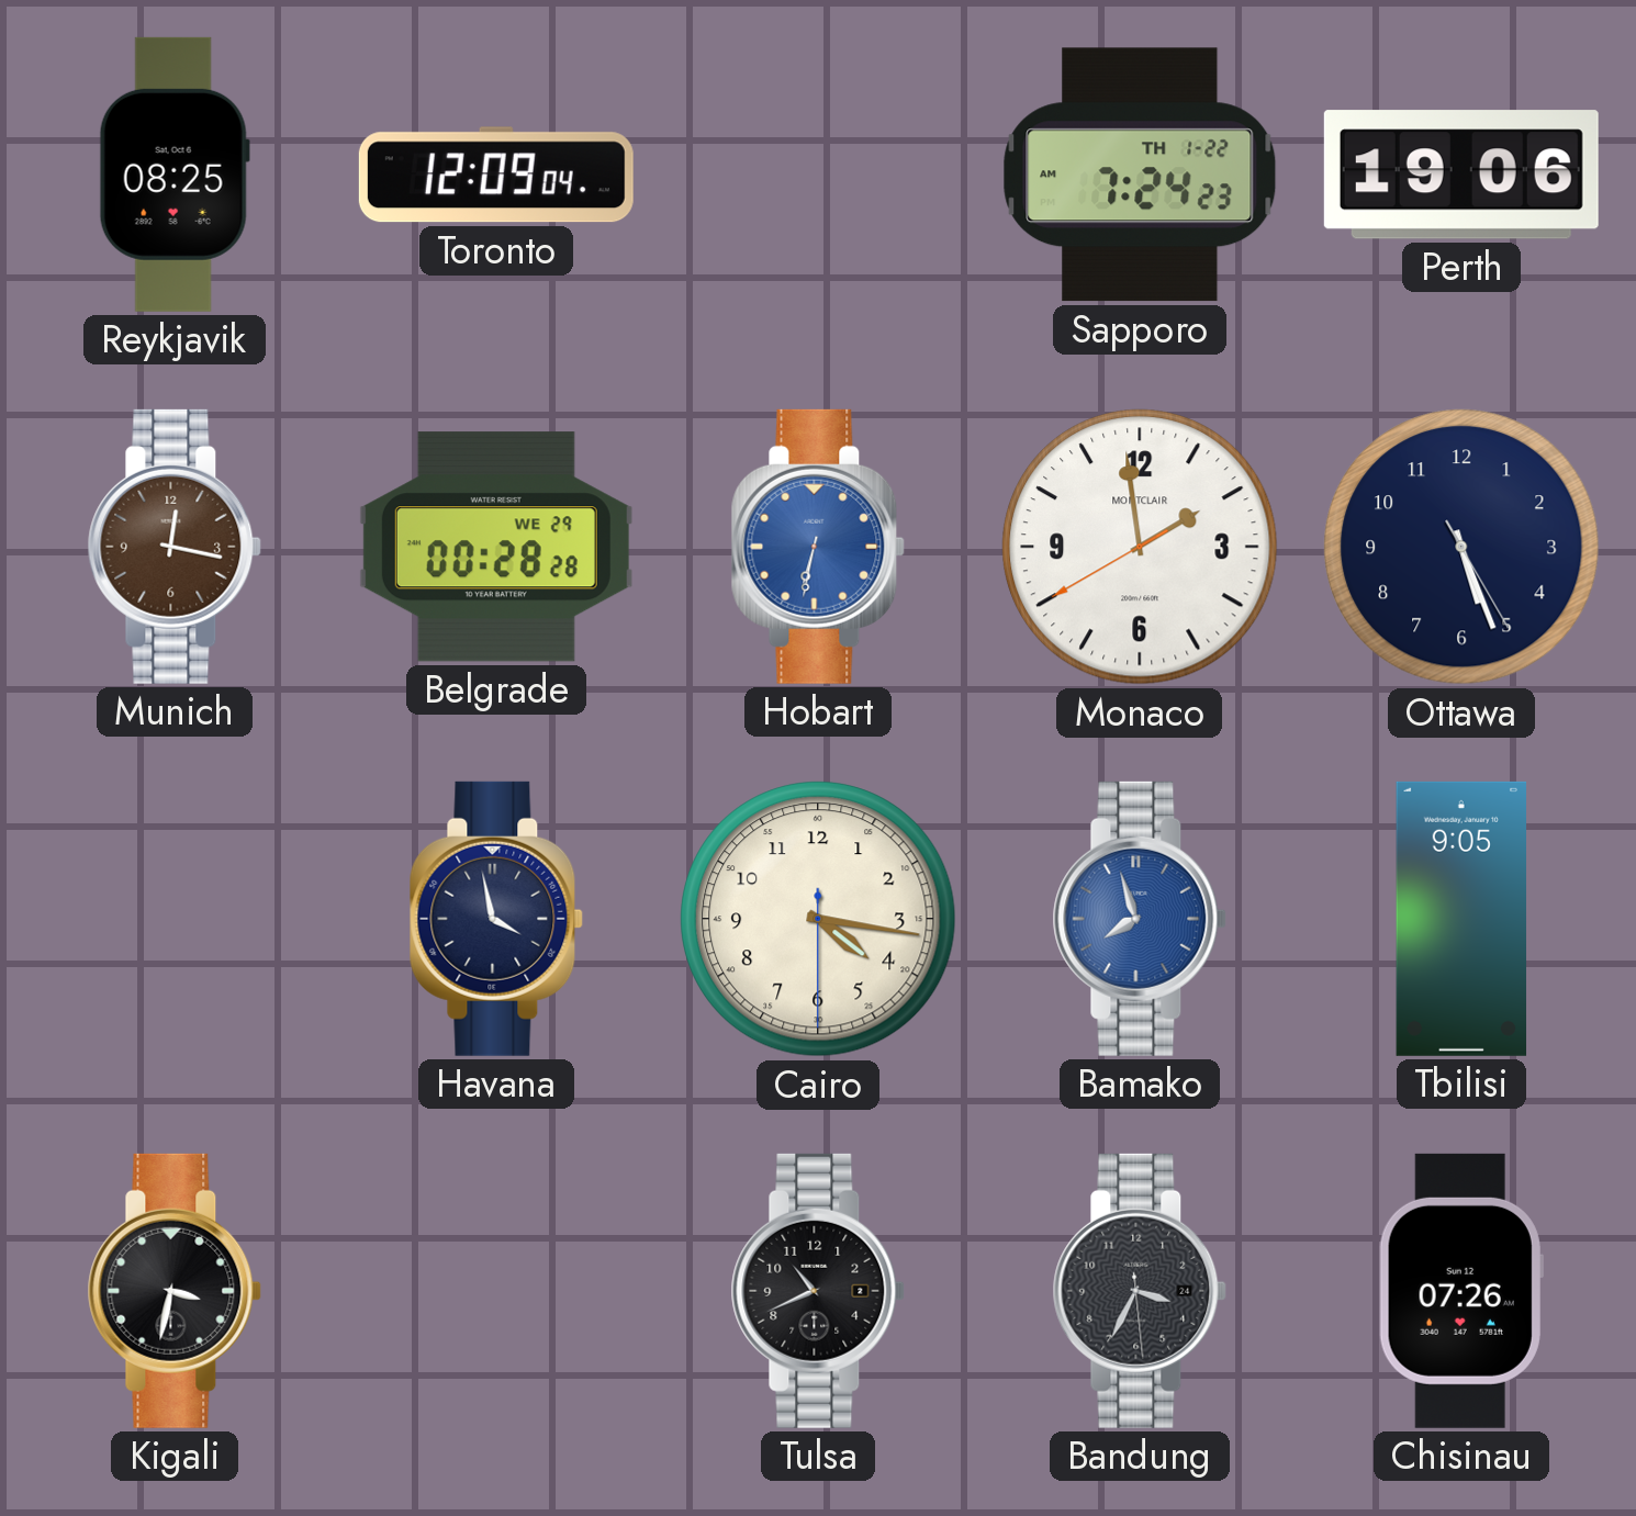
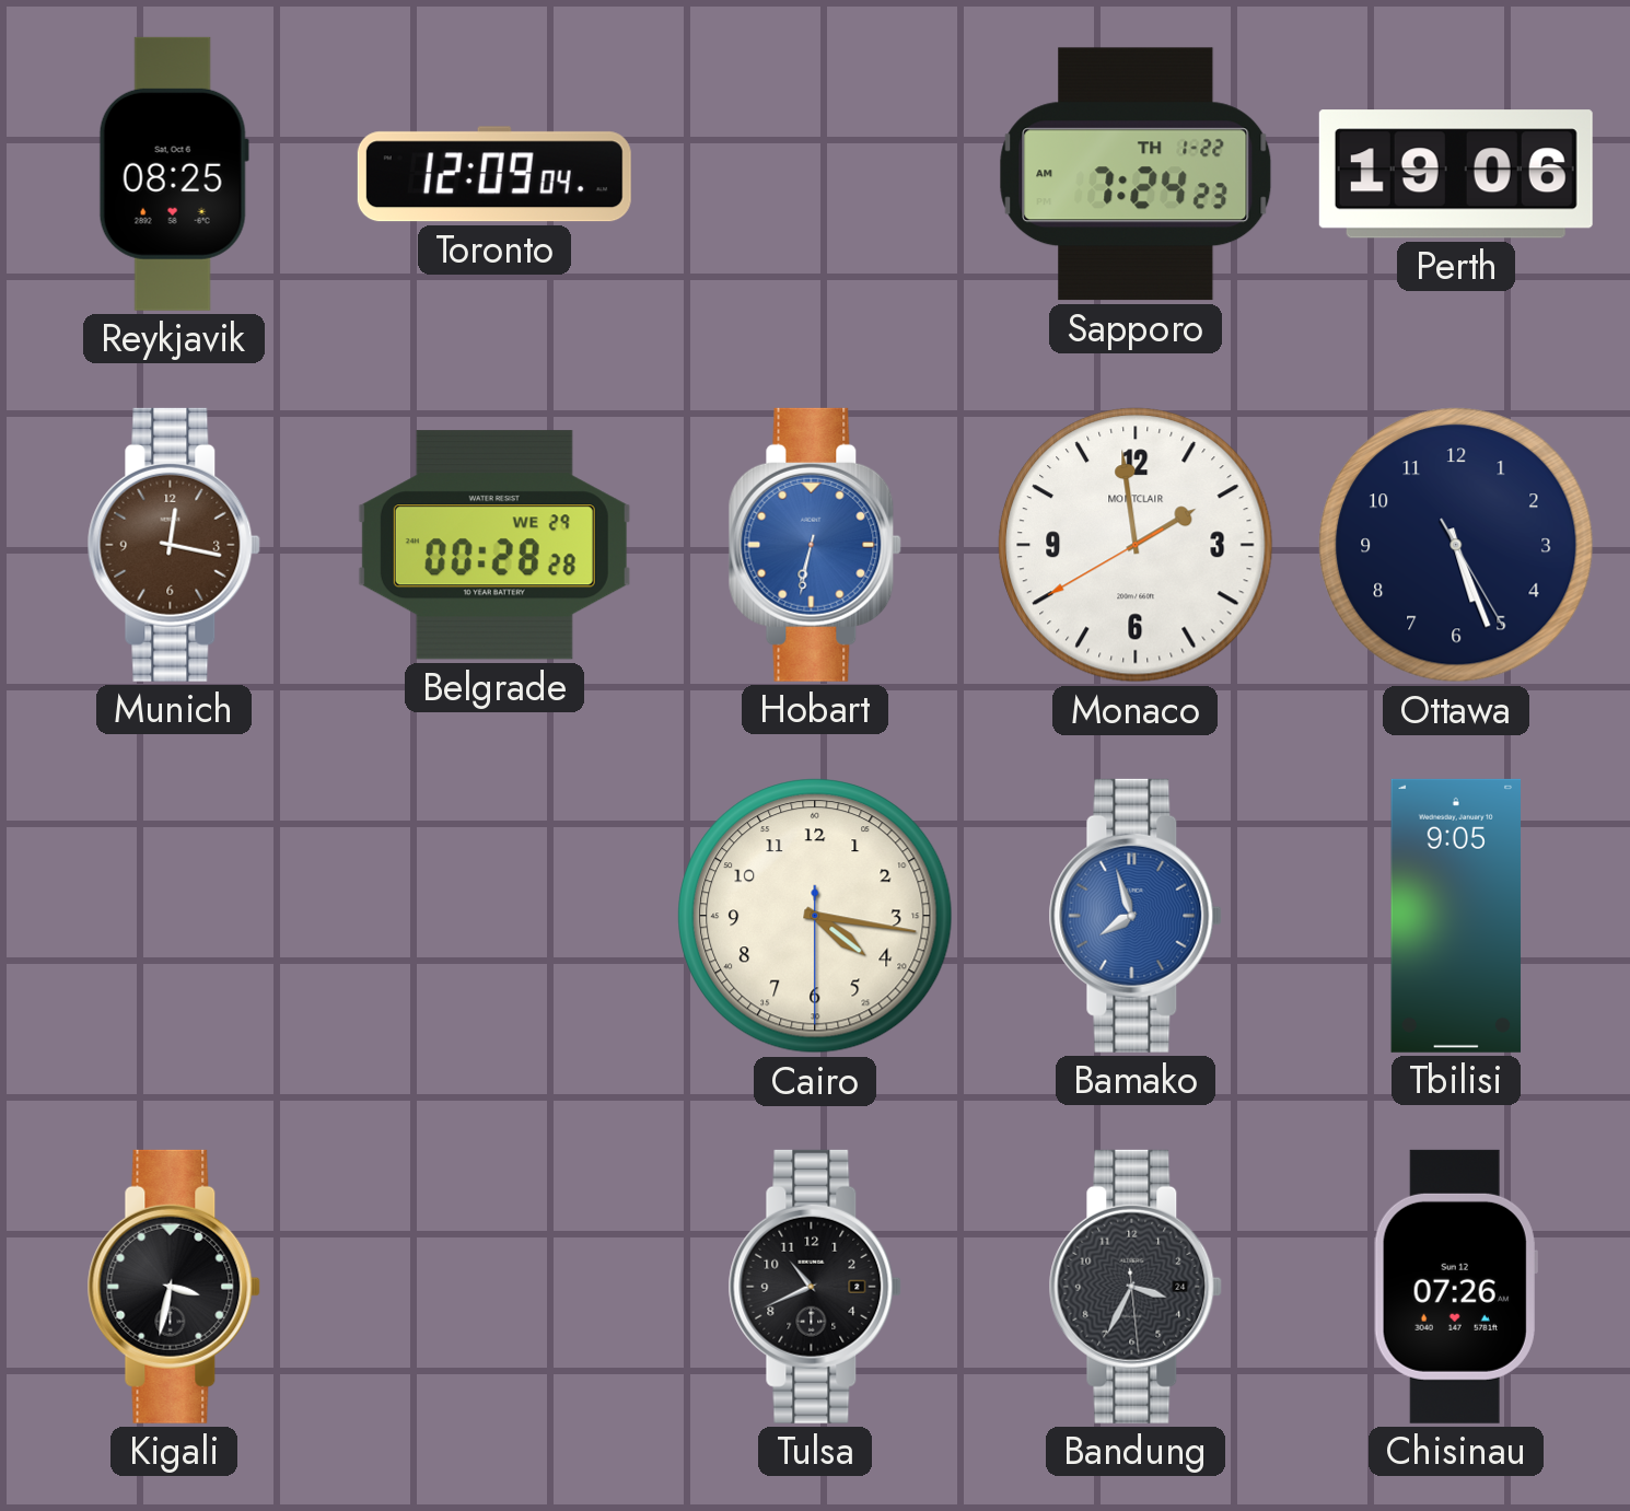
Havana: 3:58 -> none (496, 919)
